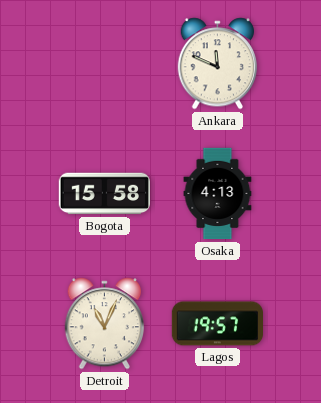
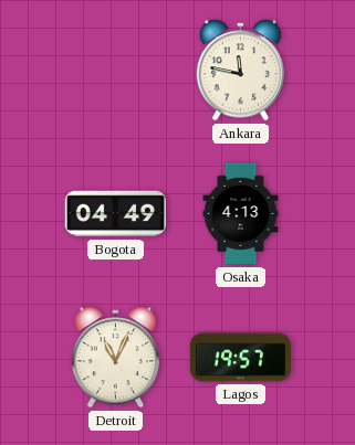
Ankara: 11:49 -> 11:47 (241, 71)
Bogota: 15:58 -> 04:49 (115, 214)
